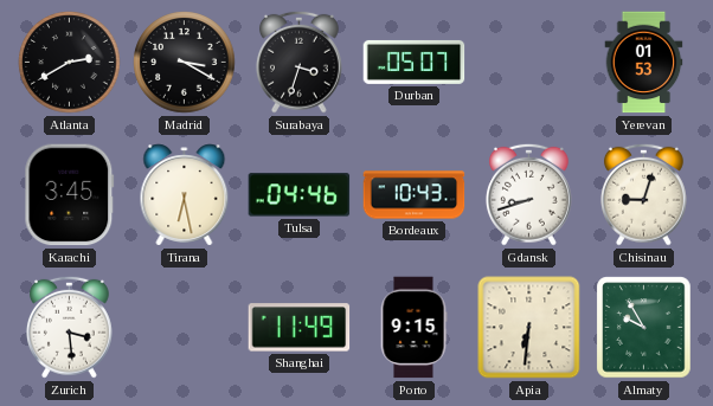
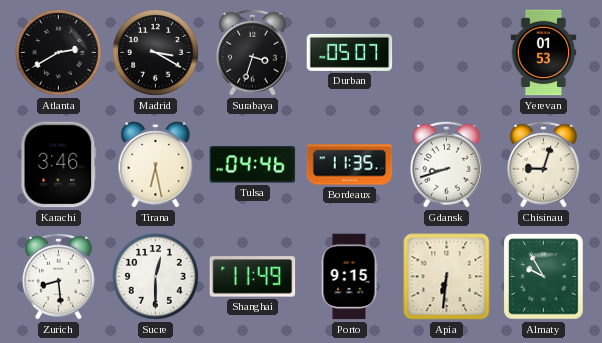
Karachi: 3:45 -> 3:46 (59, 165)
Bordeaux: 10:43 -> 11:35 (350, 165)
Zurich: 3:29 -> 8:29 (59, 276)
Sucre: none -> 12:30 (156, 277)
